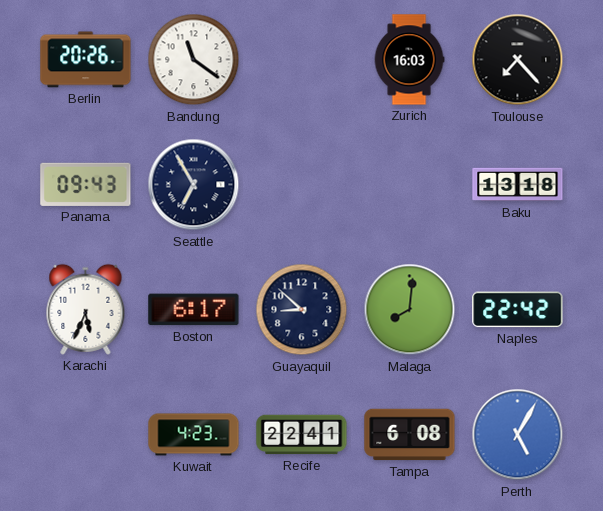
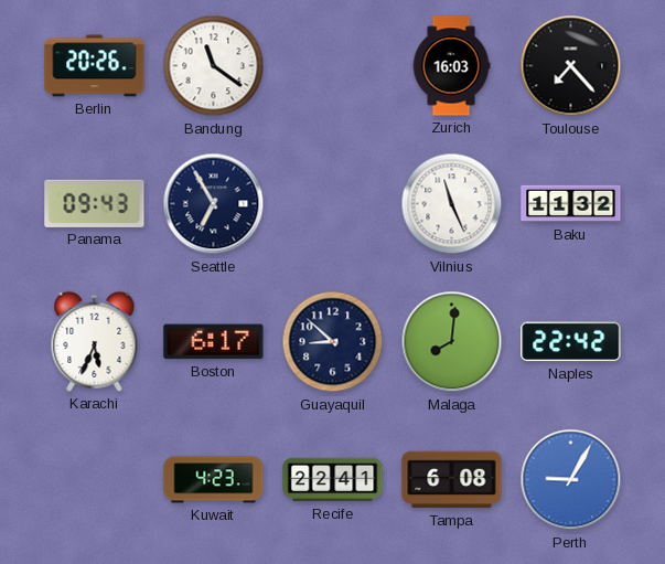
Vilnius: none -> 11:26 (452, 204)
Baku: 13:18 -> 11:32 (571, 204)
Perth: 5:05 -> 9:05 (571, 480)
